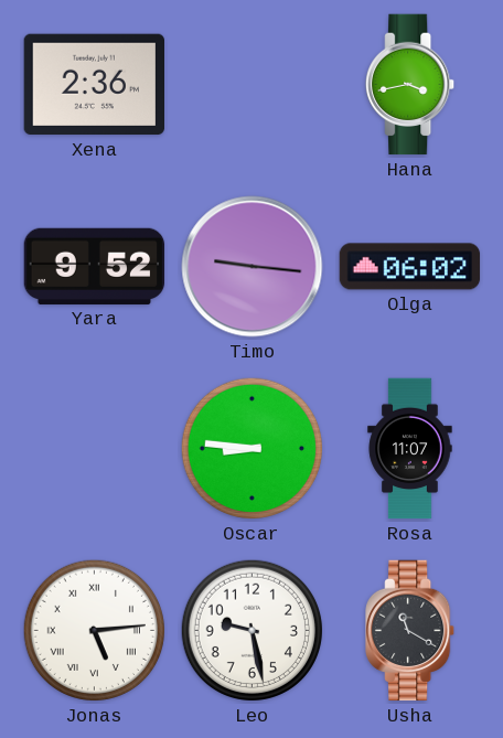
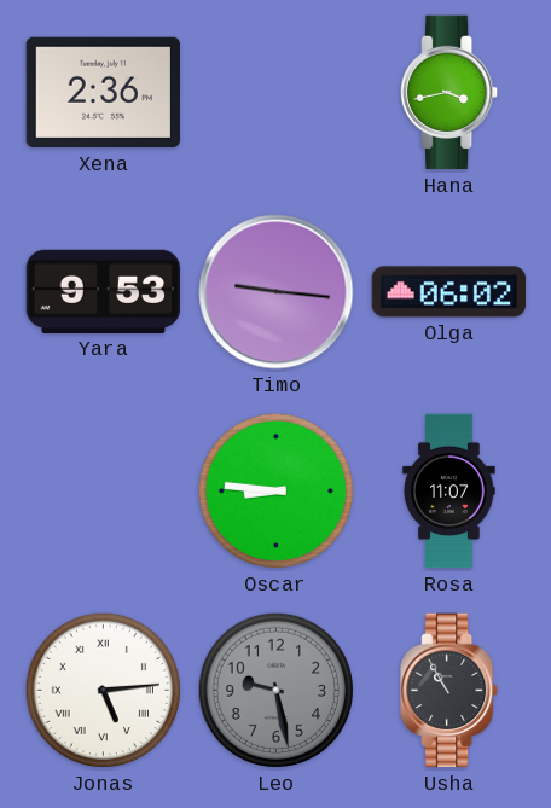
Yara: 9:52 -> 9:53 (104, 291)
Leo dial: white -> grey (275, 690)
Usha: 11:20 -> 10:55 (449, 691)
